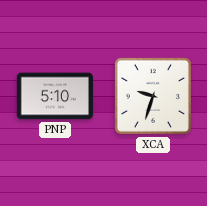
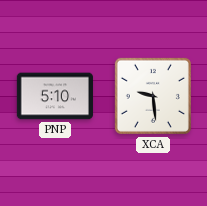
XCA: 9:33 -> 9:29 (153, 96)
